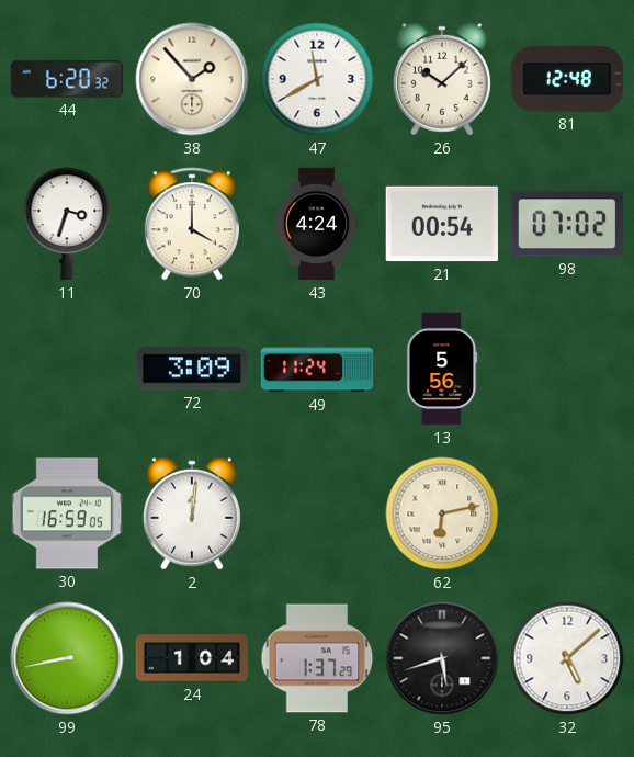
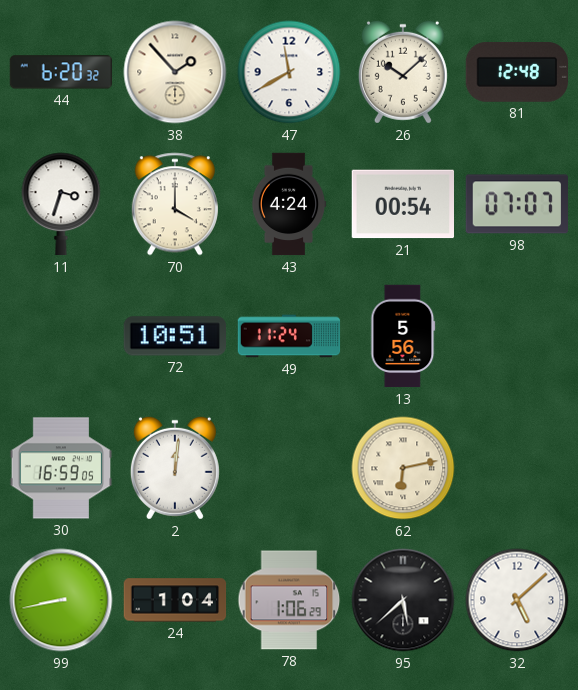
98: 07:02 -> 07:07 (516, 204)
72: 3:09 -> 10:51 (174, 336)
78: 1:37 -> 1:06 (289, 600)
95: 5:42 -> 5:38 (403, 600)
